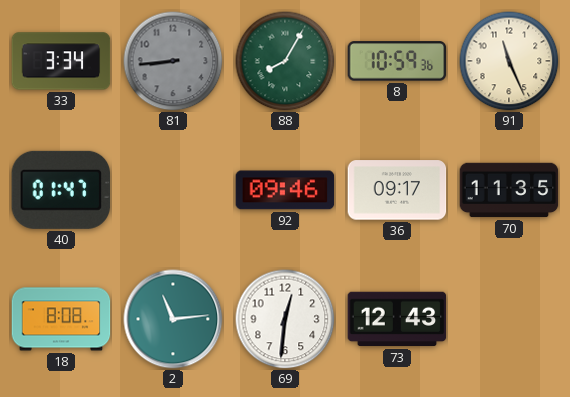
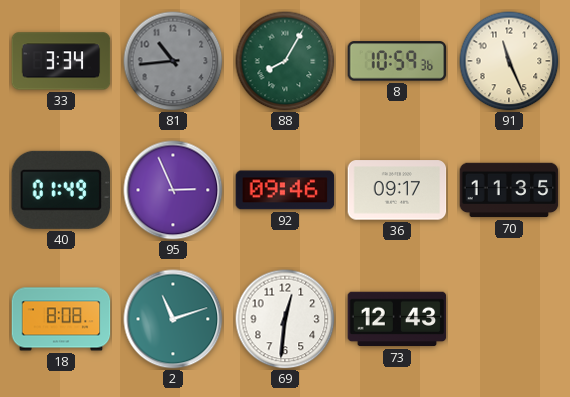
81: 8:44 -> 10:44 (173, 61)
40: 01:47 -> 01:49 (61, 190)
95: none -> 2:56 (173, 190)
2: 11:14 -> 11:12 (173, 319)
